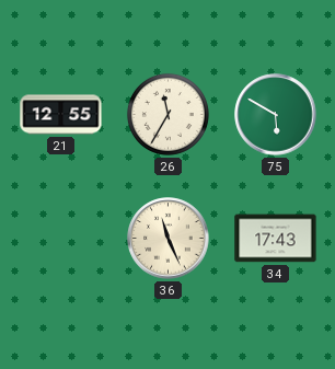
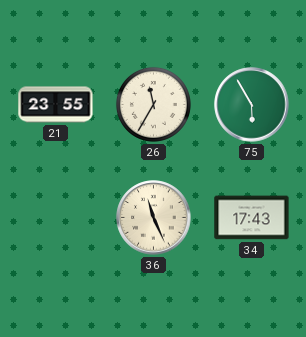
21: 12:55 -> 23:55 (56, 105)
75: 5:50 -> 5:55 (252, 105)
